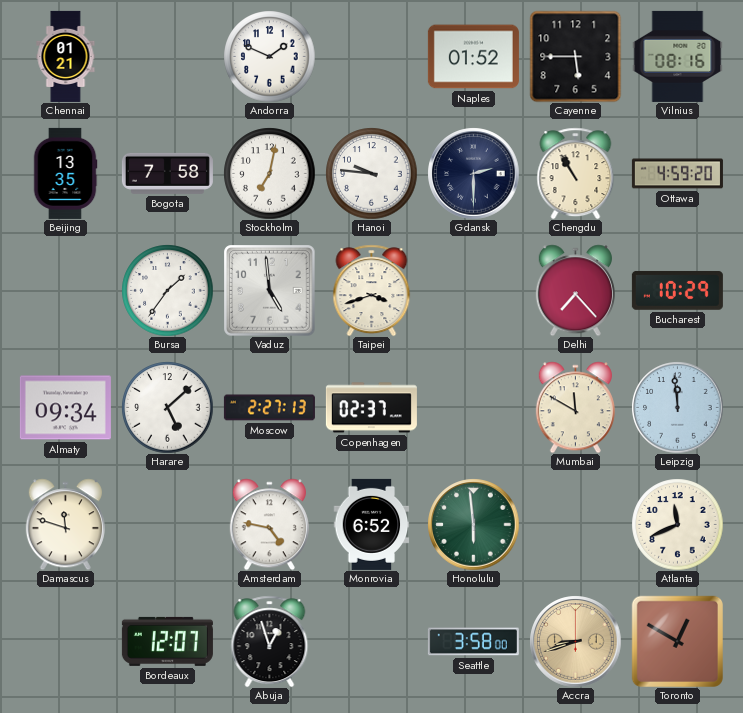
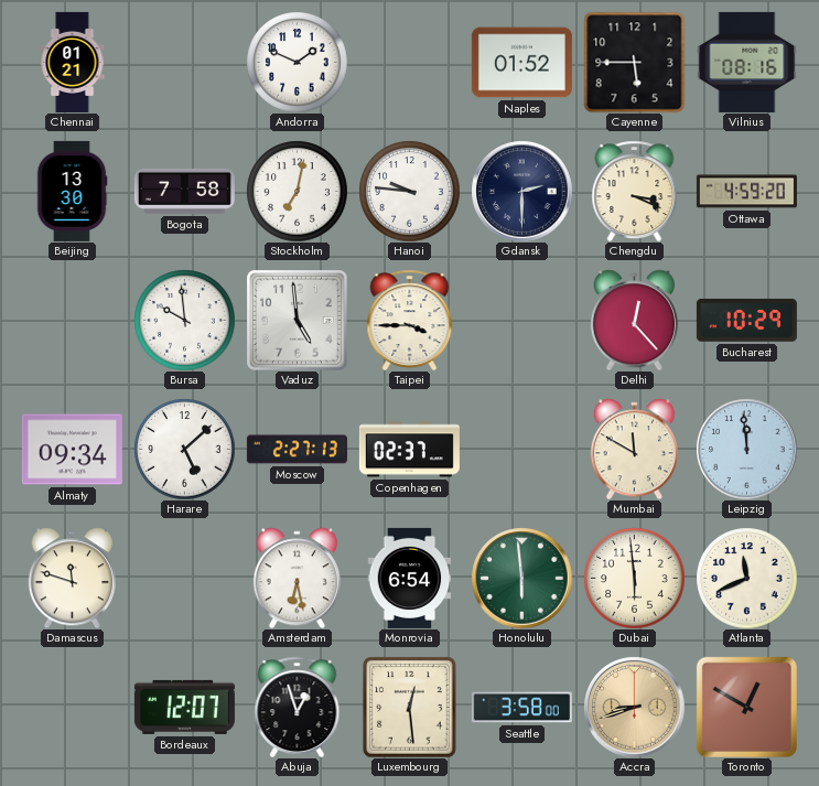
Beijing: 13:35 -> 13:30 (72, 191)
Chengdu: 10:55 -> 3:19 (635, 191)
Bursa: 1:36 -> 9:59 (184, 320)
Taipei: 3:42 -> 3:45 (410, 320)
Delhi: 7:23 -> 12:23 (634, 320)
Amsterdam: 4:47 -> 6:28 (297, 578)
Monrovia: 6:52 -> 6:54 (410, 578)
Dubai: none -> 5:59 (634, 578)
Luxembourg: none -> 12:29 (410, 707)
